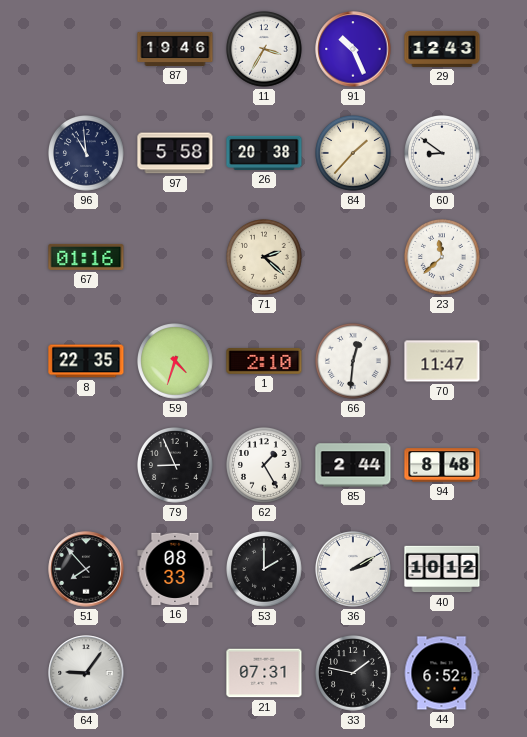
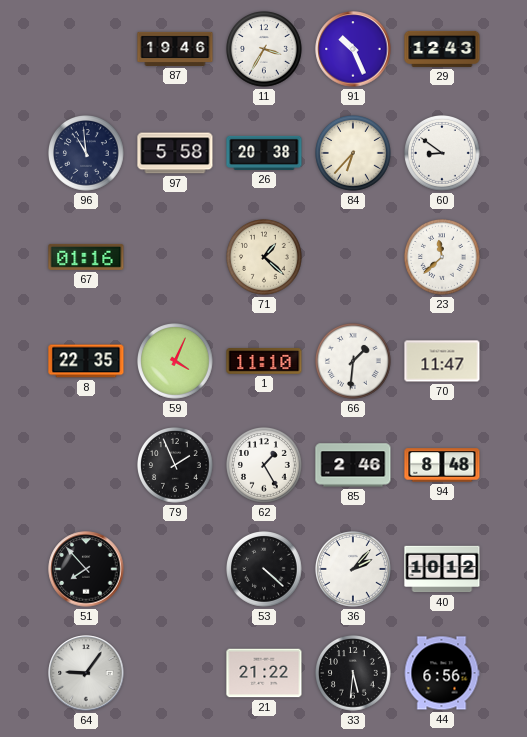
84: 1:37 -> 6:37 (354, 154)
71: 2:22 -> 1:22 (265, 258)
59: 4:33 -> 4:04 (176, 362)
1: 2:10 -> 11:10 (264, 361)
66: 12:31 -> 1:31 (354, 362)
79: 8:56 -> 1:56 (176, 466)
85: 2:44 -> 2:46 (353, 465)
16: 08:33 -> none (175, 569)
53: 2:00 -> 4:22 (265, 570)
36: 2:10 -> 2:07 (354, 570)
21: 07:31 -> 21:22 (264, 673)
33: 1:47 -> 5:31 (354, 674)
44: 6:52 -> 6:56 (442, 673)
